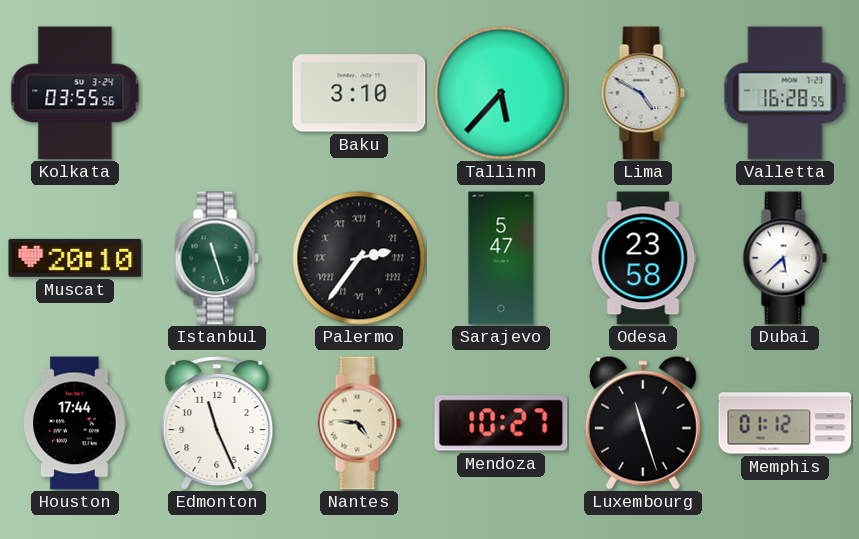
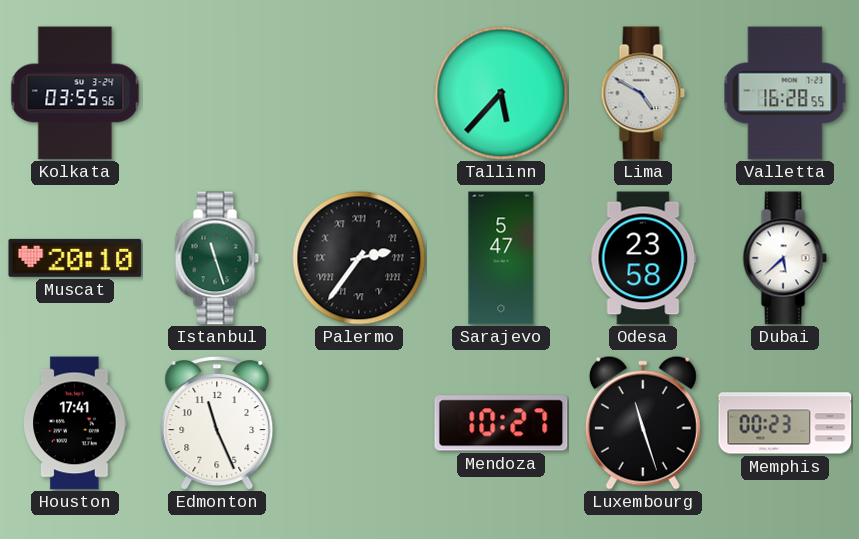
Baku: 3:10 -> none (359, 93)
Houston: 17:44 -> 17:41 (75, 423)
Nantes: 4:46 -> none (359, 423)
Memphis: 01:12 -> 00:23 (785, 423)
